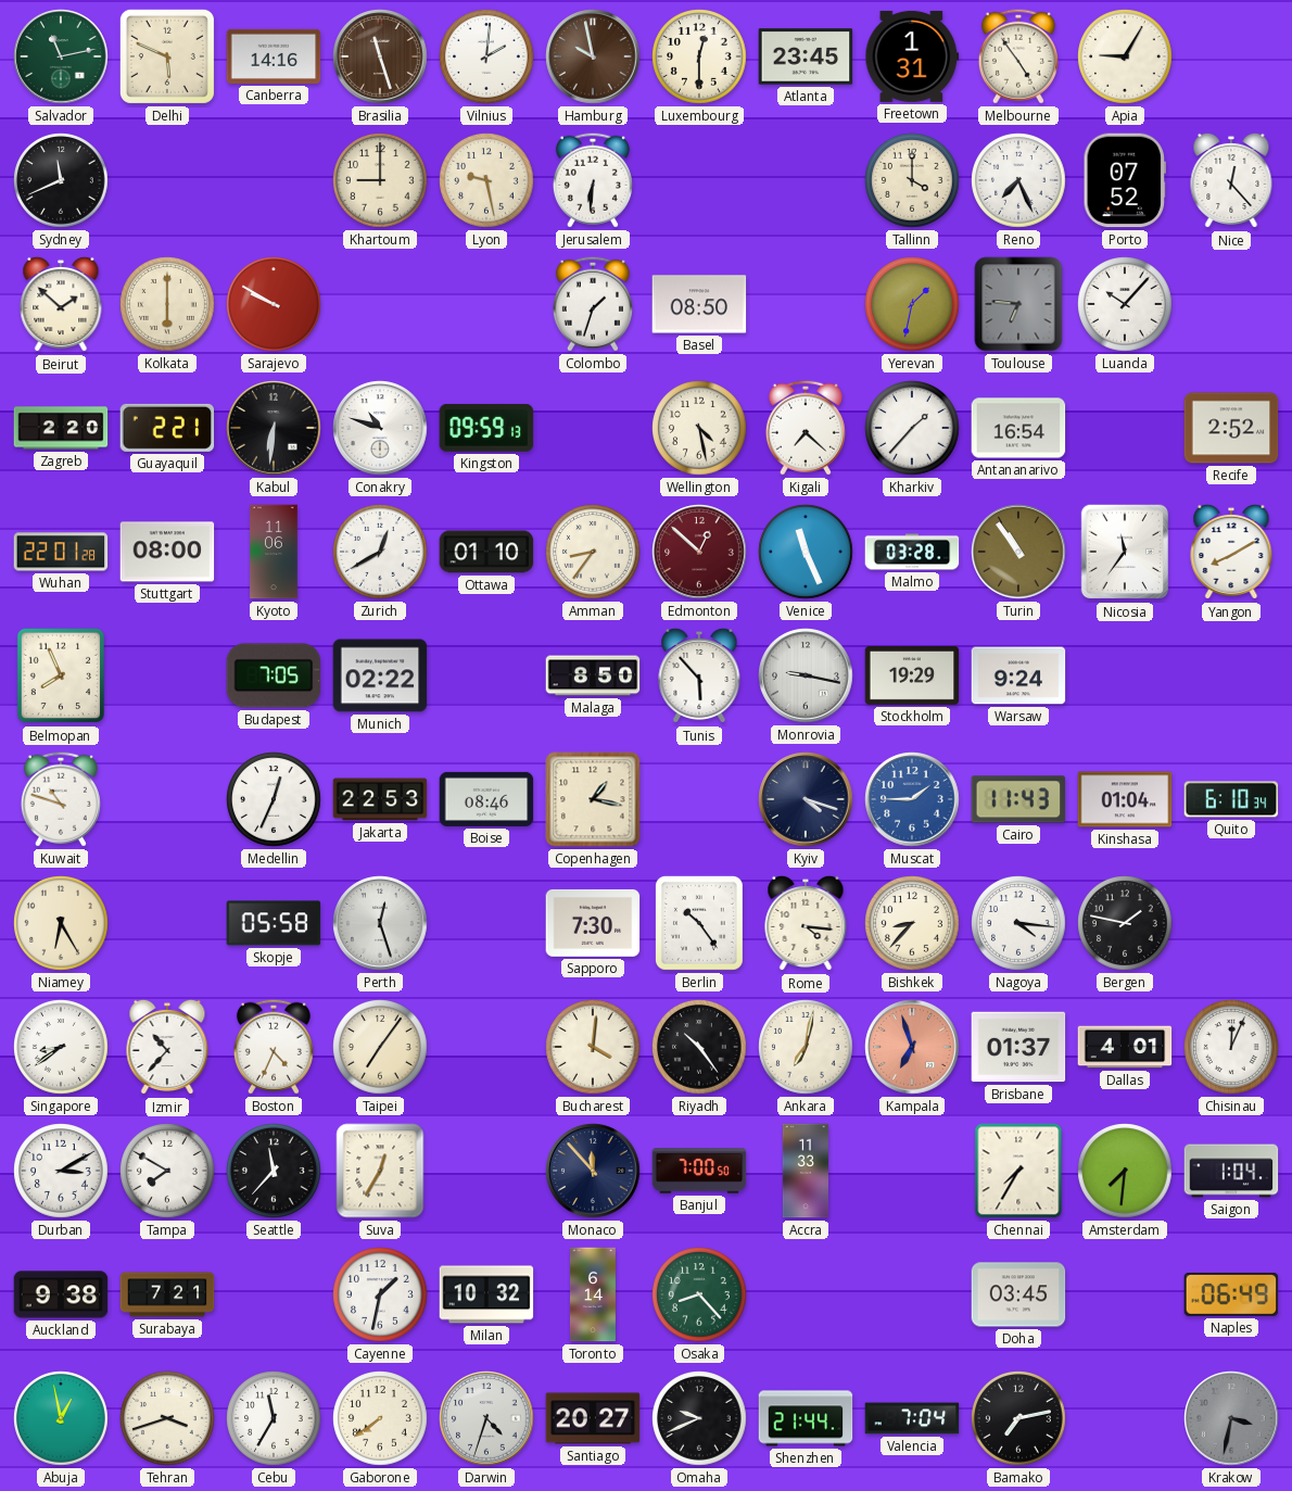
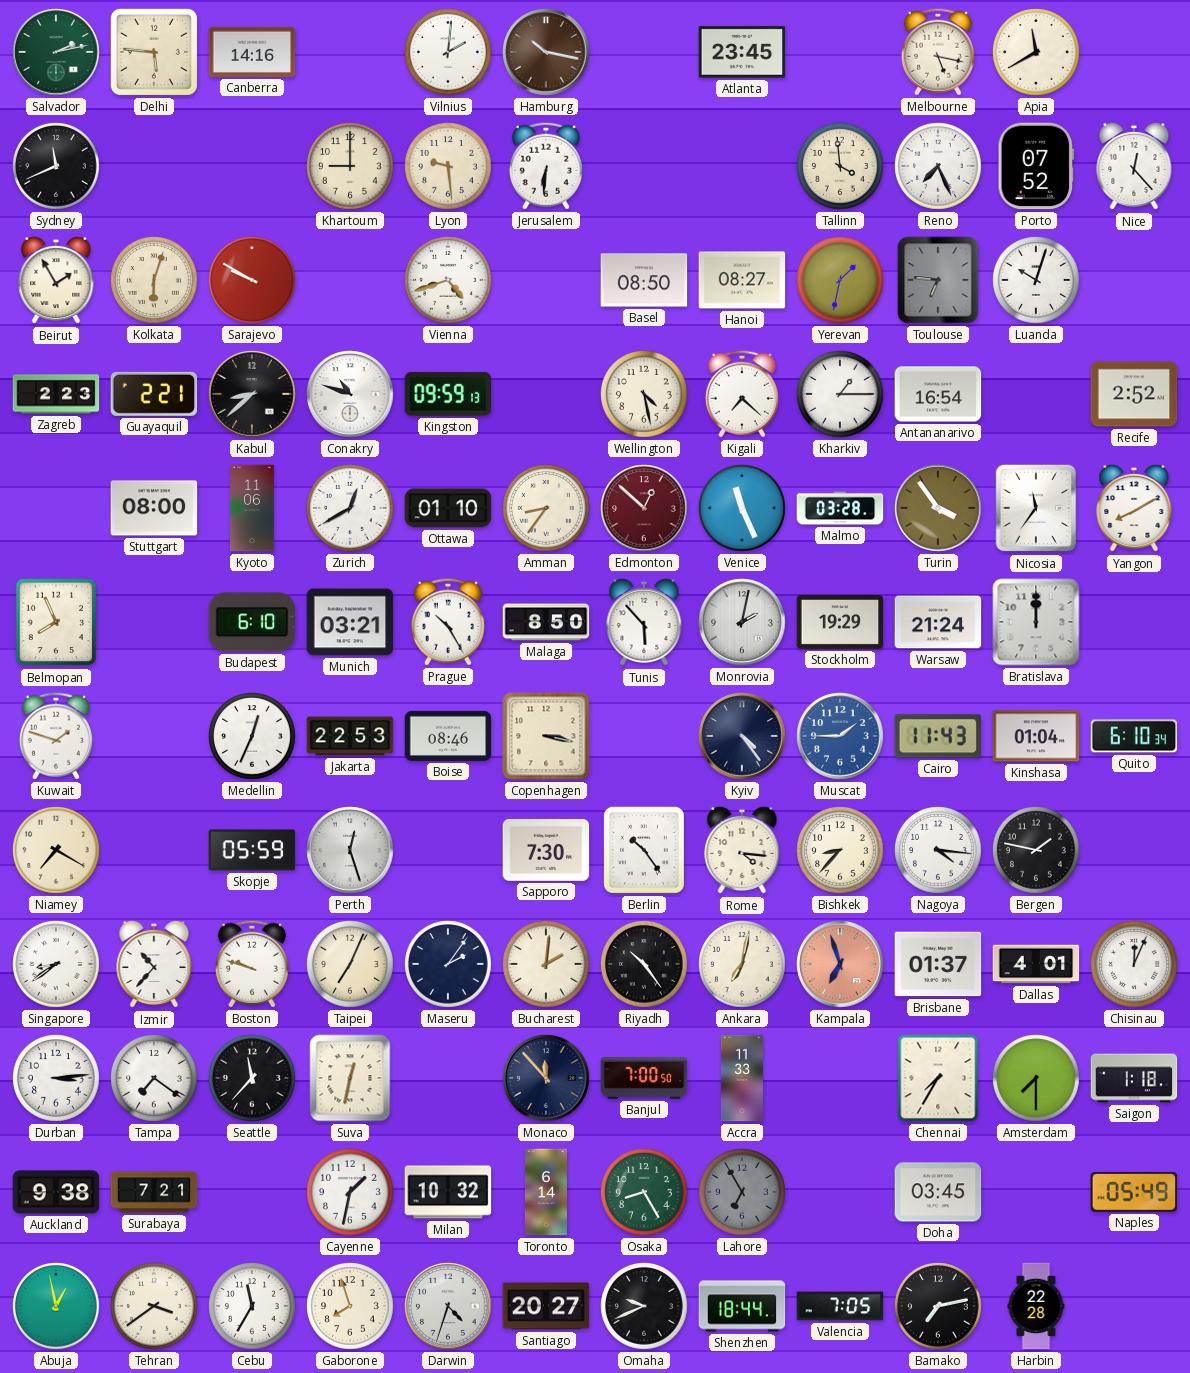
Salvador: 11:13 -> 2:13 (56, 52)
Delhi: 5:49 -> 5:46 (154, 52)
Brasilia: 11:27 -> none (380, 56)
Hamburg: 9:58 -> 10:17 (546, 52)
Luxembourg: 12:30 -> none (699, 56)
Freetown: 1:31 -> none (912, 56)
Melbourne: 4:54 -> 5:17 (938, 52)
Apia: 9:05 -> 11:40 (1036, 52)
Lyon: 9:28 -> 9:29 (448, 166)
Tallinn: 4:00 -> 3:59 (840, 166)
Beirut: 1:52 -> 1:55 (56, 280)
Kolkata: 6:00 -> 6:03 (154, 280)
Vienna: none -> 4:42 (448, 280)
Colombo: 1:33 -> none (593, 304)
Hanoi: none -> 08:27 (742, 280)
Luanda: 10:07 -> 10:03 (1036, 280)
Zagreb: 2:20 -> 2:23 (56, 394)
Kabul: 6:31 -> 8:38 (252, 394)
Kharkiv: 1:37 -> 1:15 (840, 394)
Wuhan: 22:01 -> none (61, 552)
Turin: 10:54 -> 3:54 (938, 508)
Budapest: 7:05 -> 6:10 (252, 622)
Munich: 02:22 -> 03:21 (350, 622)
Prague: none -> 10:25 (448, 622)
Monrovia: 9:17 -> 2:02 (742, 622)
Warsaw: 9:24 -> 21:24 (938, 622)
Bratislava: none -> 12:00 (1036, 622)
Kuwait: 10:48 -> 1:48 (56, 736)
Copenhagen: 1:17 -> 3:17 (546, 736)
Kyiv: 4:18 -> 4:24 (742, 736)
Niamey: 6:25 -> 7:20 (56, 850)
Skopje: 05:58 -> 05:59 (252, 850)
Boston: 4:34 -> 9:48 (252, 964)
Taipei: 7:06 -> 7:04 (350, 964)
Maseru: none -> 2:06 (448, 964)
Bucharest: 4:01 -> 2:01 (546, 964)
Durban: 3:10 -> 3:14 (56, 1078)
Tampa: 7:50 -> 7:21 (154, 1078)
Suva: 12:35 -> 12:32 (350, 1078)
Amsterdam: 7:31 -> 7:30 (1036, 1078)
Saigon: 1:04 -> 1:18 (1134, 1078)
Osaka: 8:23 -> 8:25 (644, 1192)
Lahore: none -> 6:55 (742, 1192)
Naples: 06:49 -> 05:49 (1134, 1192)
Tehran: 3:42 -> 3:39 (154, 1306)
Gaborone: 7:39 -> 7:57 (350, 1306)
Shenzhen: 21:44 -> 18:44 (742, 1306)
Valencia: 7:04 -> 7:05 (840, 1306)
Harbin: none -> 22:28 (1036, 1306)
Krakow: 3:32 -> none (1231, 1418)
